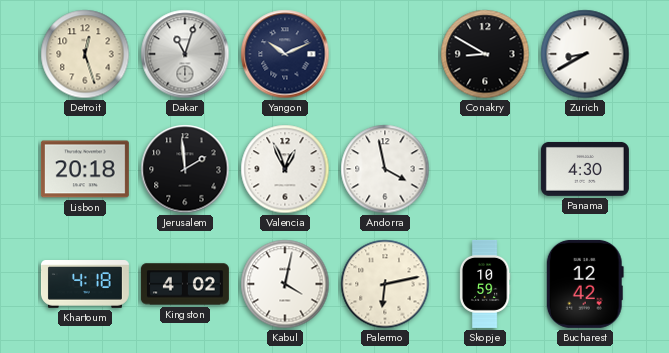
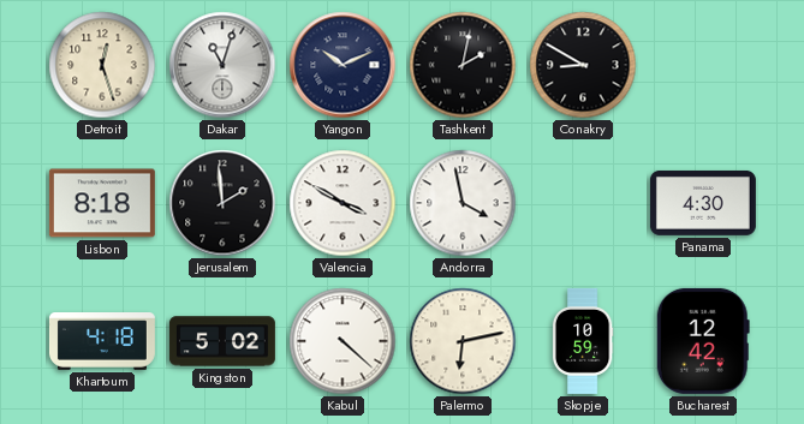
Tashkent: none -> 2:02 (463, 65)
Zurich: 8:40 -> none (585, 54)
Lisbon: 20:18 -> 8:18 (102, 203)
Valencia: 12:56 -> 3:50 (343, 203)
Kingston: 4:02 -> 5:02 (222, 341)
Kabul: 4:02 -> 4:22 (343, 341)
